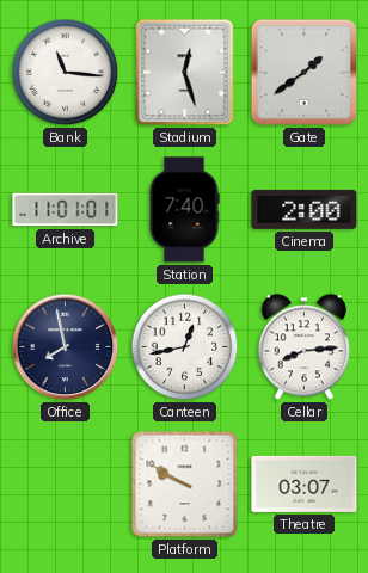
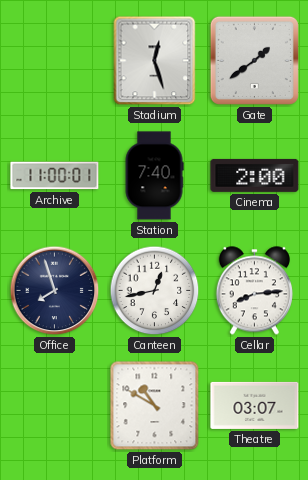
Bank: 11:16 -> none (66, 73)
Archive: 11:01 -> 11:00 (55, 176)
Office: 7:58 -> 7:57 (55, 291)
Platform: 9:50 -> 10:50 (155, 406)
